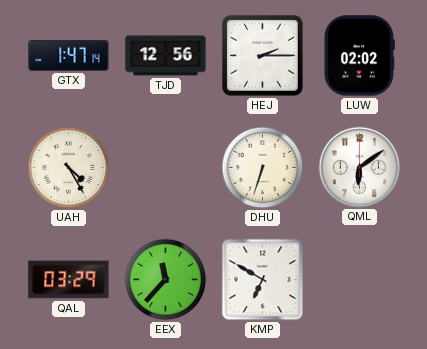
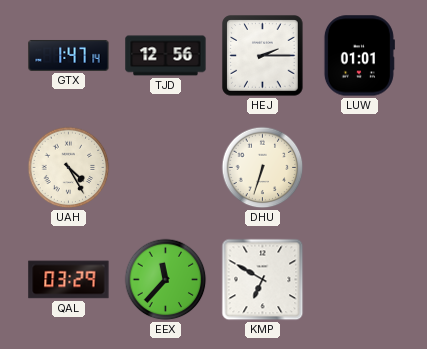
LUW: 02:02 -> 01:01 (359, 56)
QML: 6:09 -> none (359, 167)
